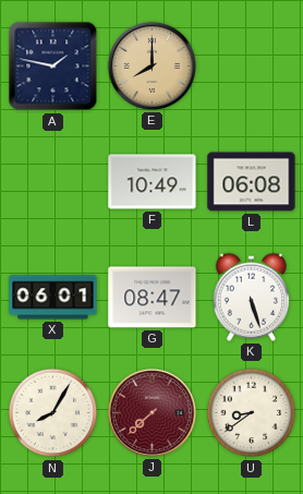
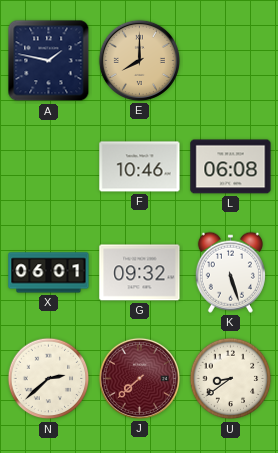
F: 10:49 -> 10:46 (140, 167)
G: 08:47 -> 09:32 (140, 273)
N: 8:05 -> 2:38 (49, 379)
